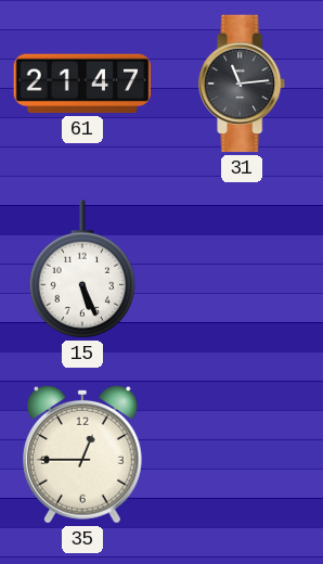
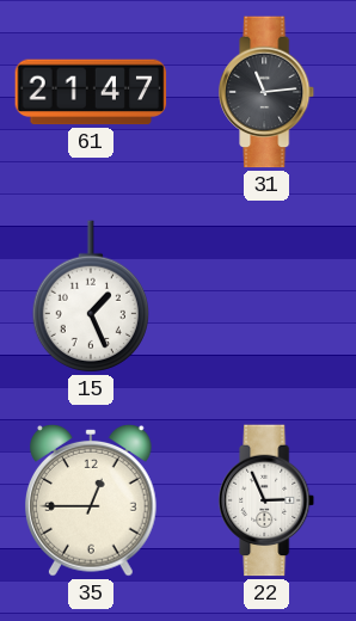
15: 5:26 -> 1:26 (91, 296)
22: none -> 2:56 (268, 500)
